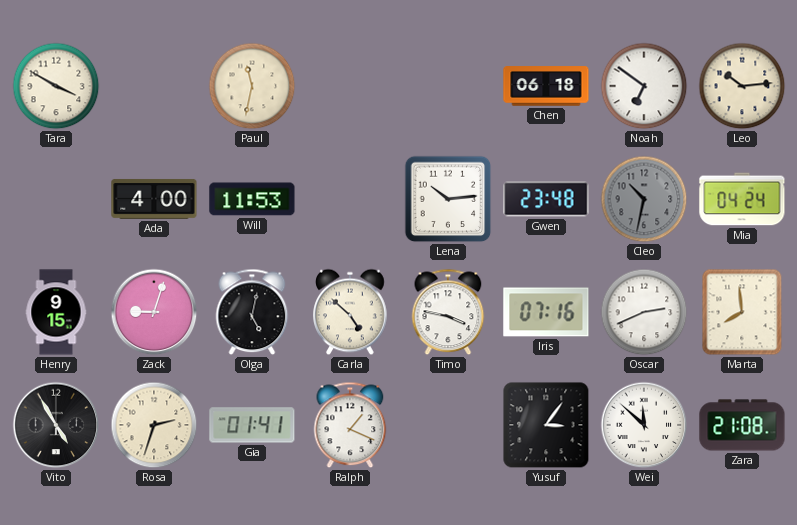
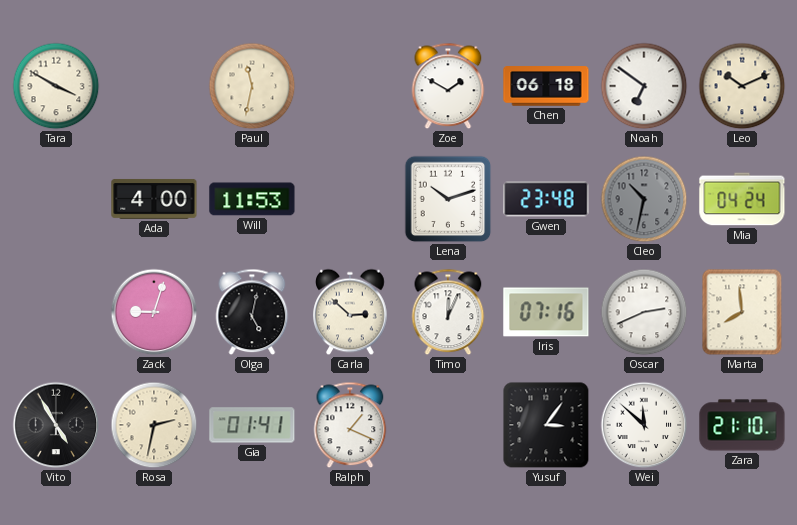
Zoe: none -> 1:50 (448, 86)
Leo: 10:14 -> 10:11 (742, 86)
Lena: 10:14 -> 10:12 (448, 199)
Henry: 9:15 -> none (56, 312)
Carla: 4:52 -> 2:52 (350, 312)
Timo: 3:47 -> 12:04 (448, 312)
Rosa: 2:33 -> 2:32 (154, 425)
Zara: 21:08 -> 21:10 (742, 425)
